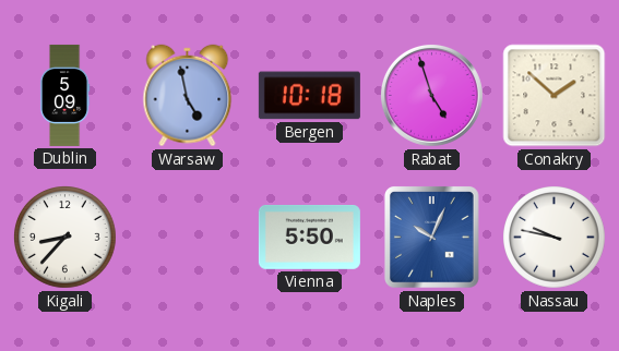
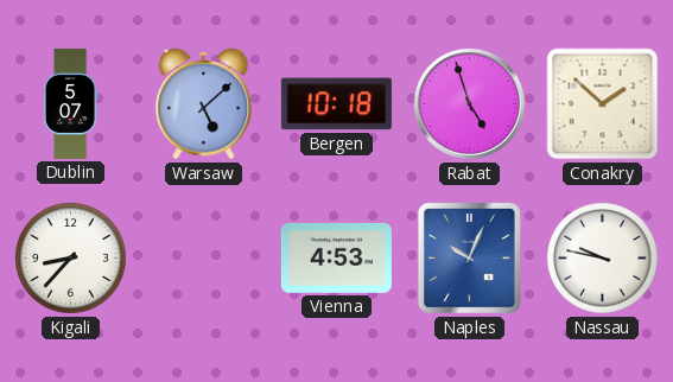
Dublin: 5:09 -> 5:07 (70, 103)
Warsaw: 4:58 -> 5:08 (204, 104)
Vienna: 5:50 -> 4:53 (336, 257)
